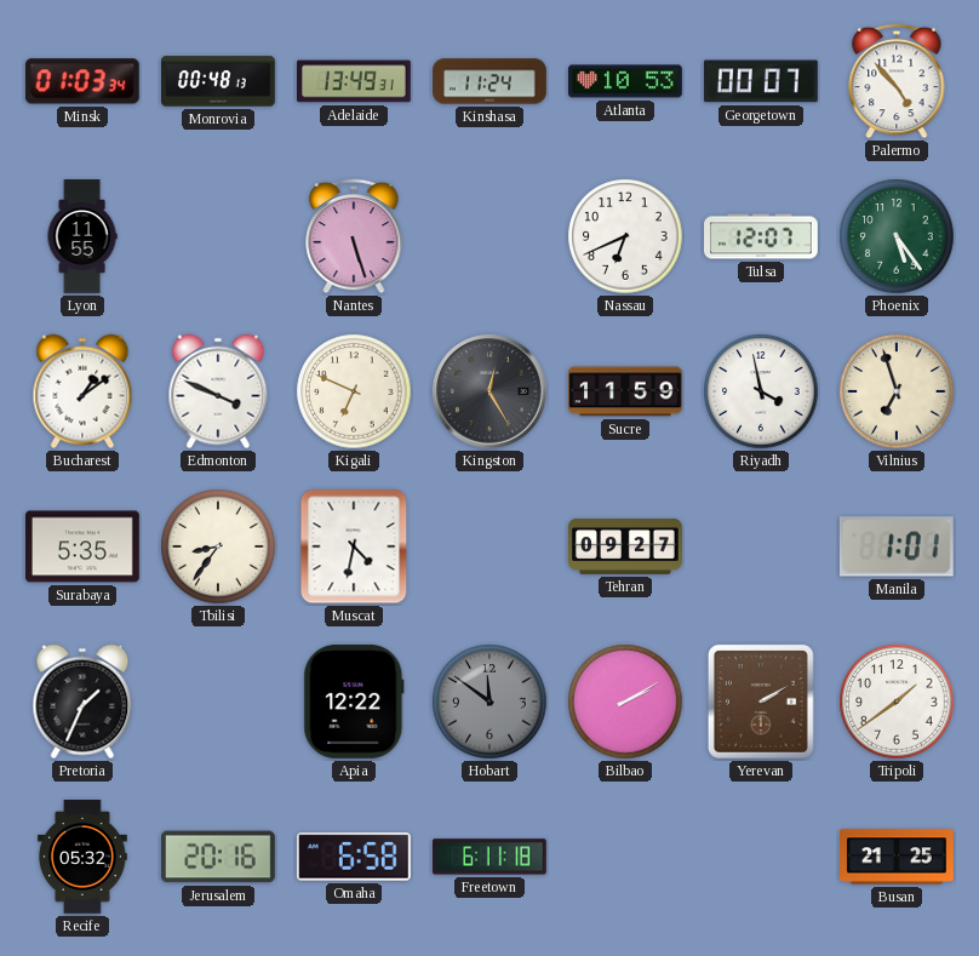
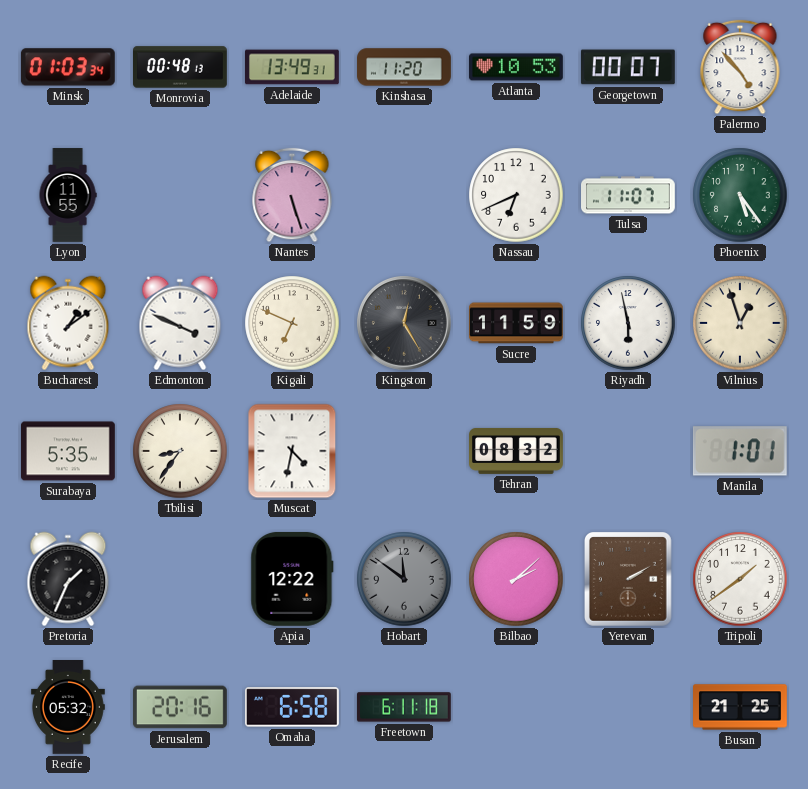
Kinshasa: 11:24 -> 11:20 (404, 67)
Tulsa: 12:07 -> 11:07 (629, 195)
Riyadh: 3:58 -> 5:58 (628, 323)
Vilnius: 6:57 -> 12:57 (740, 323)
Tehran: 09:27 -> 08:32 (517, 451)
Bilbao: 2:10 -> 2:08 (516, 579)
